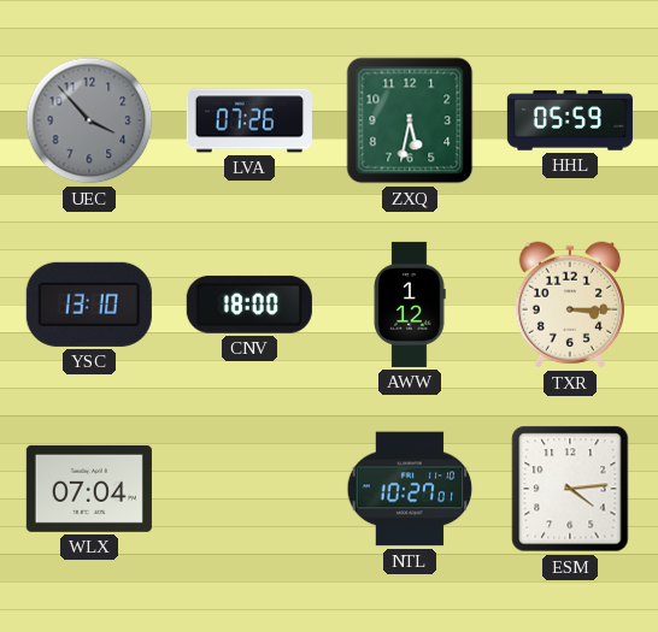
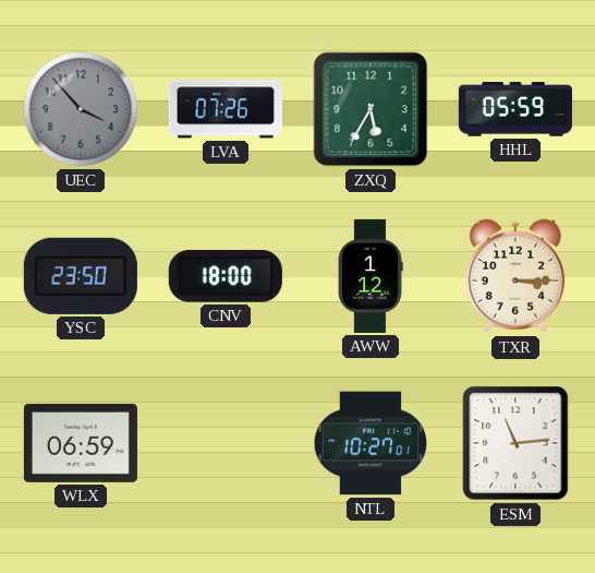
ZXQ: 5:32 -> 5:35 (371, 109)
YSC: 13:10 -> 23:50 (81, 276)
WLX: 07:04 -> 06:59 (81, 443)
ESM: 4:14 -> 11:14 (515, 443)
